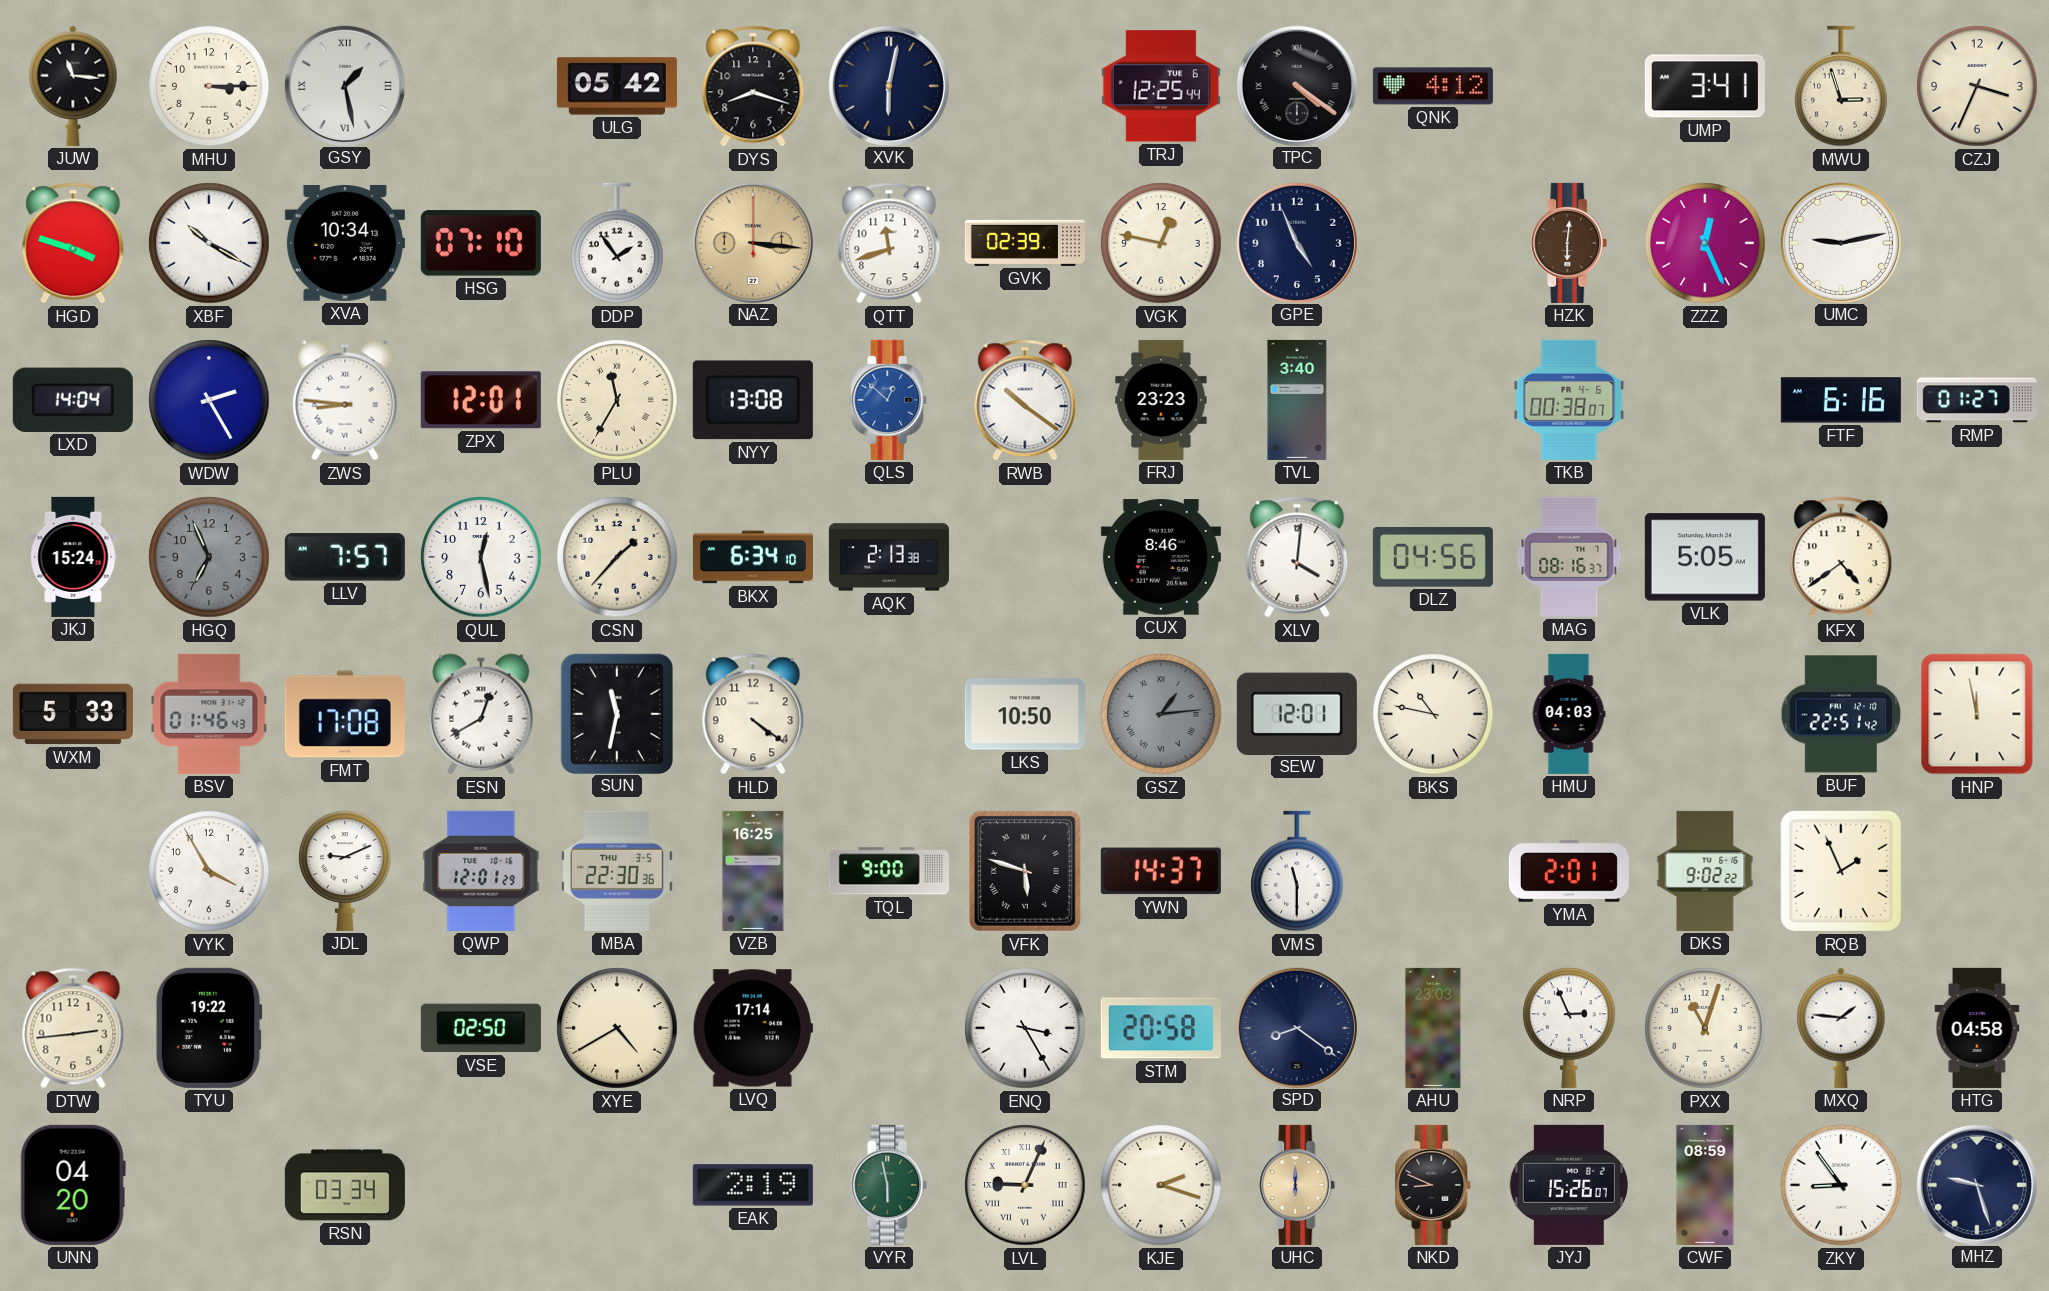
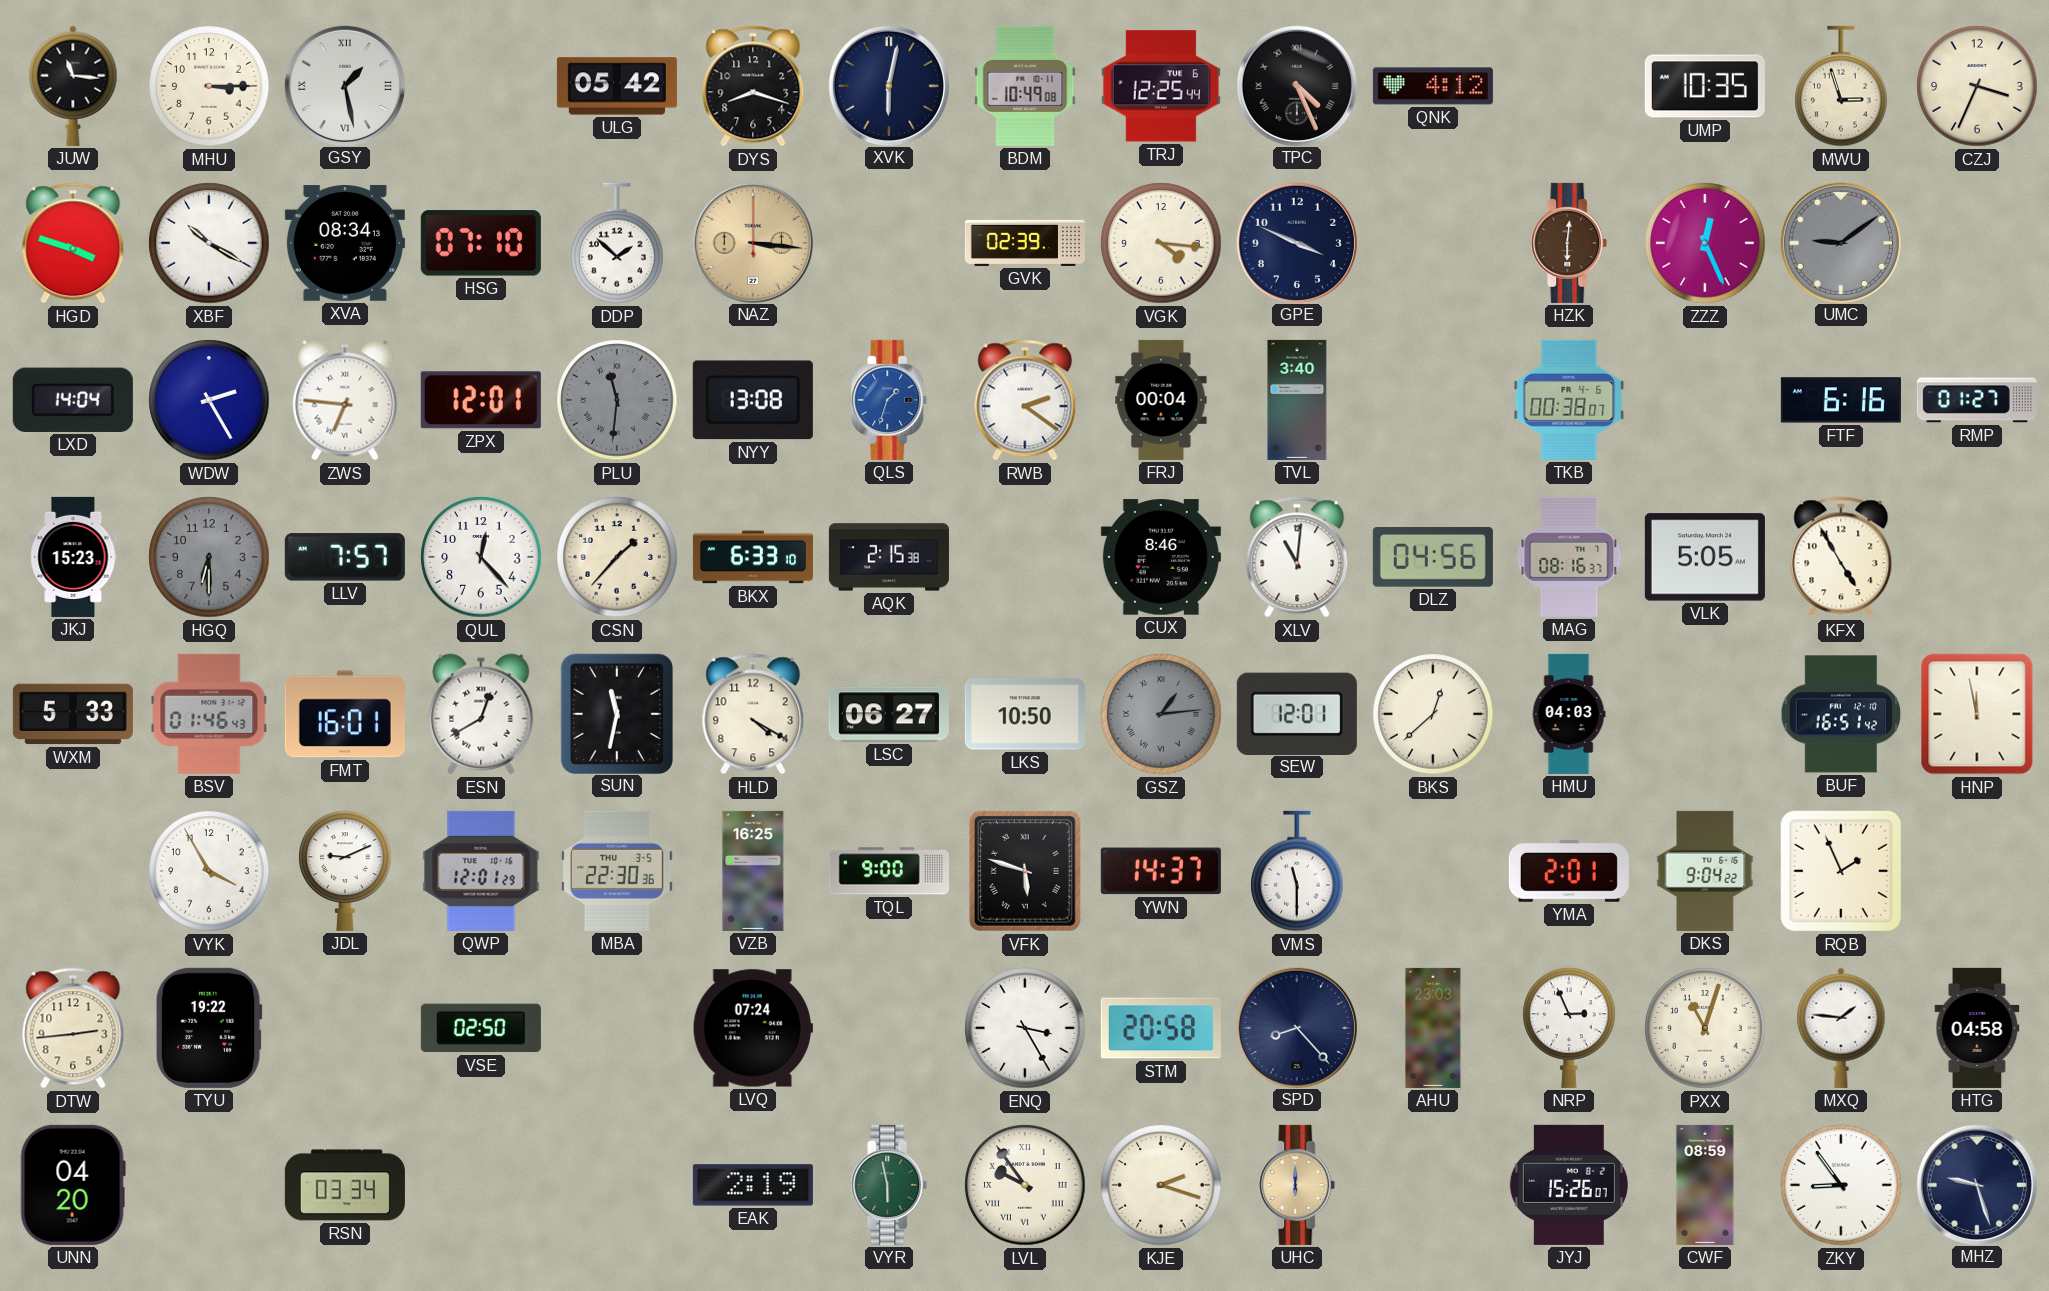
BDM: none -> 10:49 (1025, 86)
TPC: 4:21 -> 4:26 (1296, 85)
UMP: 3:41 -> 10:35 (1705, 86)
XVA: 10:34 -> 08:34 (345, 244)
DDP: 1:54 -> 1:52 (617, 243)
QTT: 11:42 -> none (889, 243)
VGK: 12:47 -> 4:16 (1161, 243)
GPE: 4:56 -> 3:49 (1296, 242)
UMC: 9:13 -> 9:09 (1840, 242)
UMC dial: white -> grey (1840, 242)
ZWS: 8:46 -> 6:46 (345, 400)
PLU: 11:35 -> 11:31 (617, 400)
PLU dial: cream -> grey (617, 400)
QLS: 12:52 -> 1:33 (889, 400)
RWB: 10:21 -> 2:21 (1025, 400)
FRJ: 23:23 -> 00:04 (1161, 400)
JKJ: 15:24 -> 15:23 (73, 557)
HGQ: 6:56 -> 6:30 (209, 557)
QUL: 12:28 -> 12:23 (481, 557)
BKX: 6:34 -> 6:33 (753, 557)
AQK: 2:13 -> 2:15 (889, 557)
XLV: 4:01 -> 11:01 (1297, 557)
KFX: 4:39 -> 4:55 (1841, 557)
FMT: 17:08 -> 16:01 (345, 714)
HLD: 4:21 -> 4:20 (753, 714)
LSC: none -> 06:27 (889, 714)
BKS: 10:47 -> 12:38 (1433, 714)
BUF: 22:51 -> 16:51 (1841, 714)
DKS: 9:02 -> 9:04 (1705, 871)
XYE: 4:40 -> none (617, 1028)
LVQ: 17:14 -> 07:24 (753, 1028)
SPD: 8:21 -> 8:23 (1296, 1027)
LVL: 9:04 -> 9:54 (1025, 1185)
NKD: 8:49 -> none (1433, 1185)
